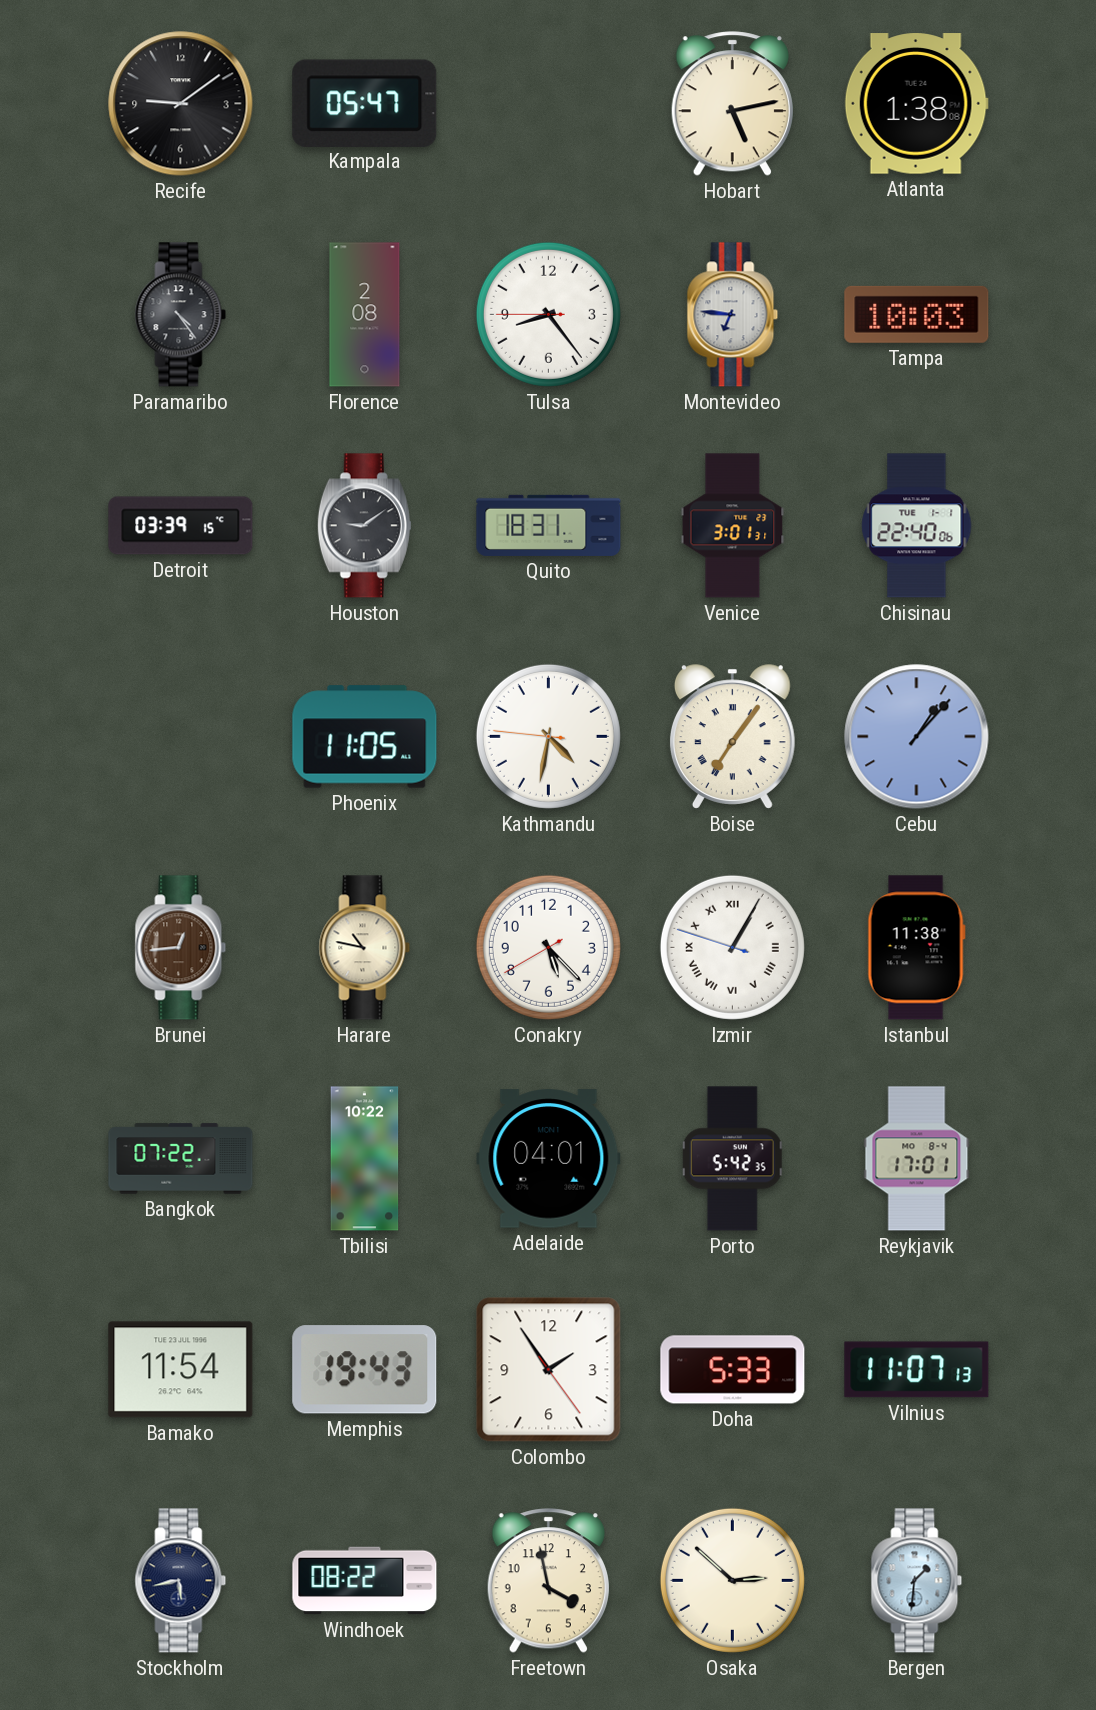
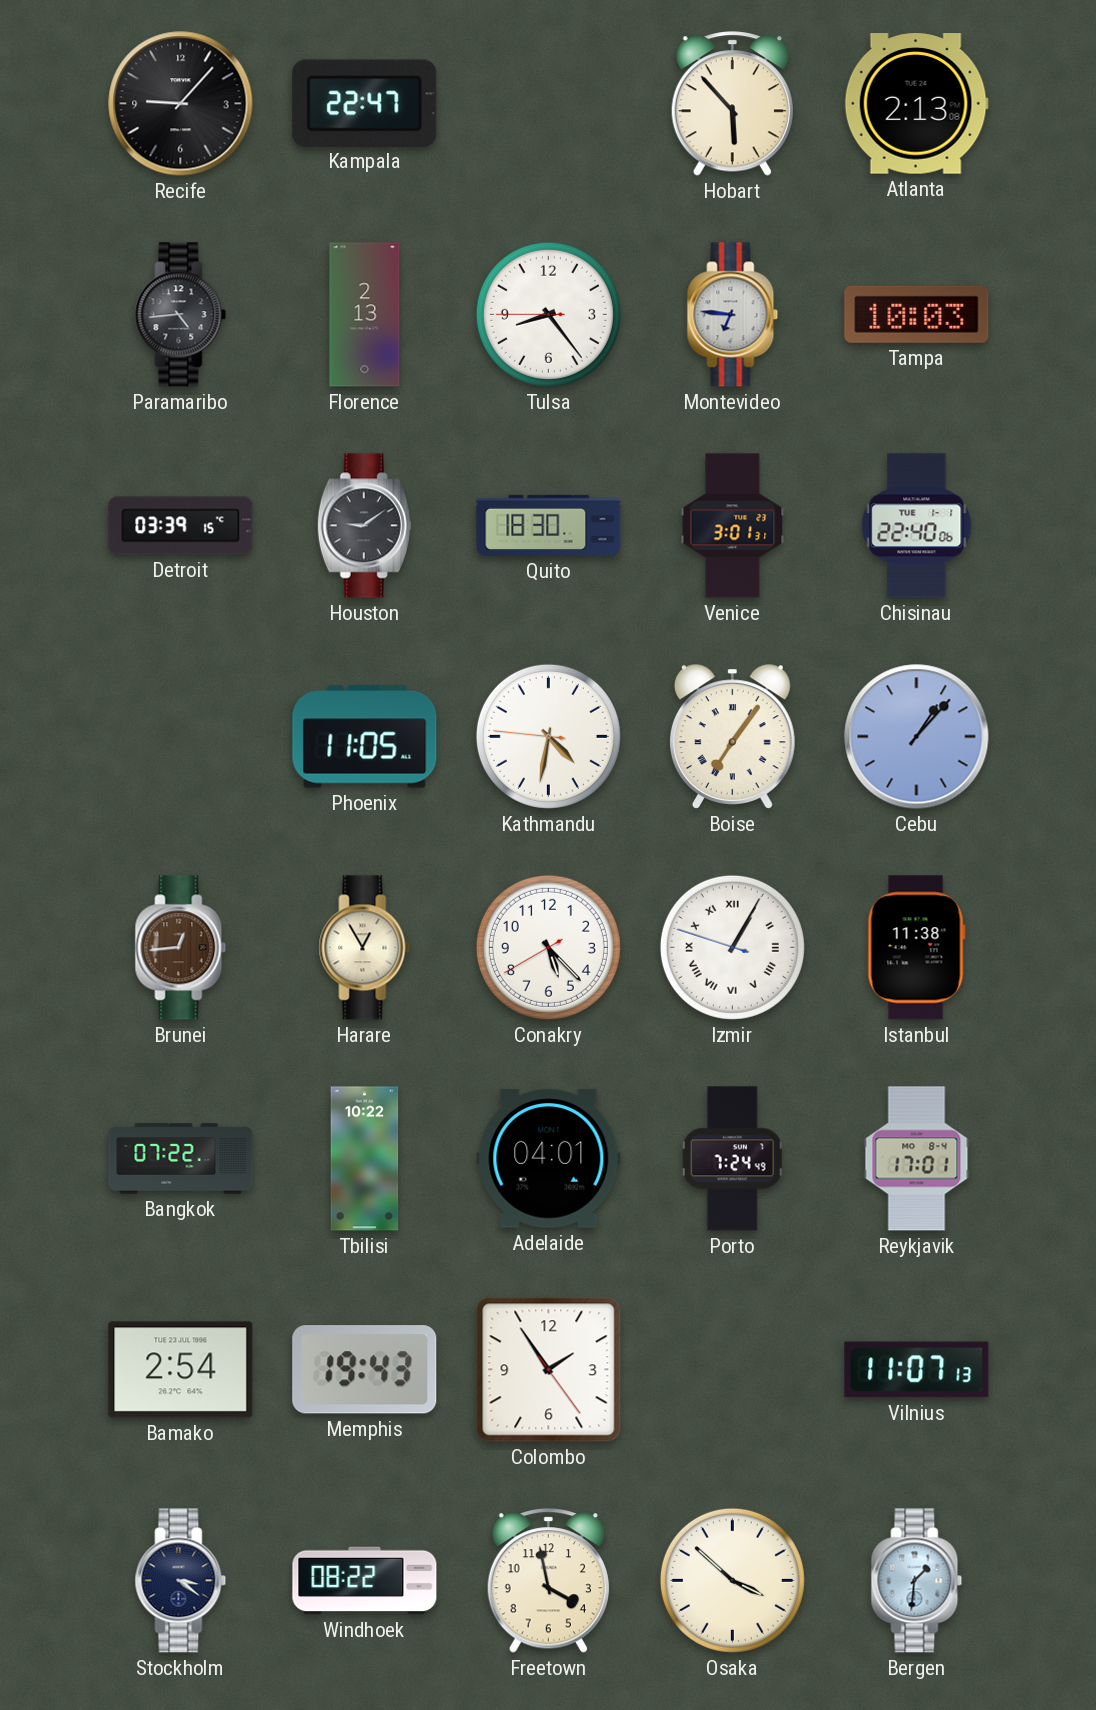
Recife: 9:09 -> 9:07 (181, 104)
Kampala: 05:47 -> 22:47 (365, 103)
Hobart: 5:13 -> 5:53 (732, 104)
Atlanta: 1:38 -> 2:13 (916, 104)
Paramaribo: 4:24 -> 4:44 (181, 315)
Florence: 2:08 -> 2:13 (365, 315)
Quito: 18:31 -> 18:30 (549, 525)
Harare: 10:47 -> 12:55 (365, 948)
Porto: 5:42 -> 7:24 (732, 1159)
Bamako: 11:54 -> 2:54 (181, 1370)
Doha: 5:33 -> none (733, 1370)
Stockholm: 5:43 -> 3:21 (181, 1581)
Osaka: 2:52 -> 3:52 (732, 1580)
